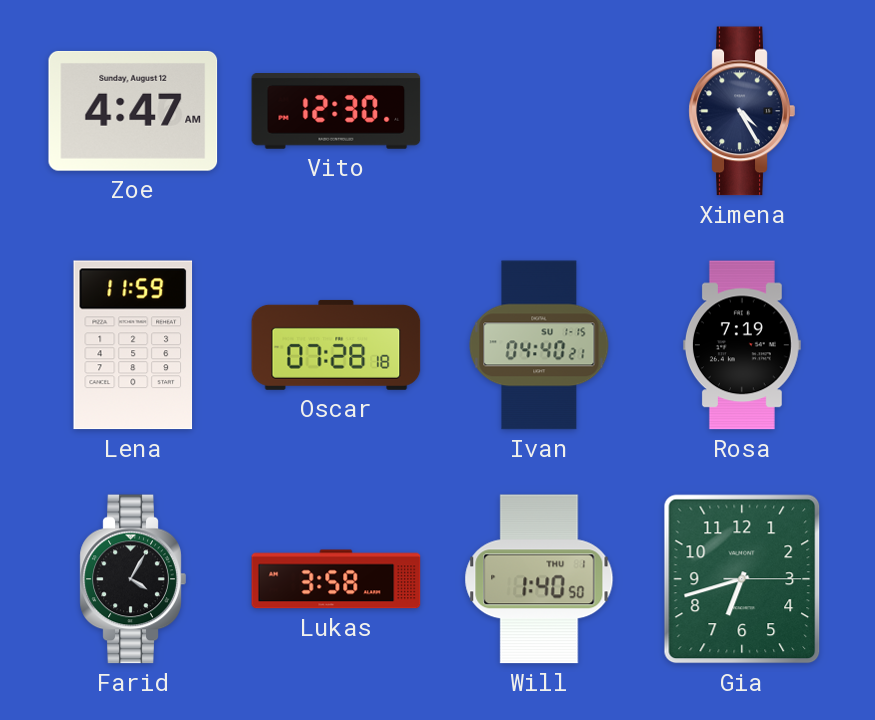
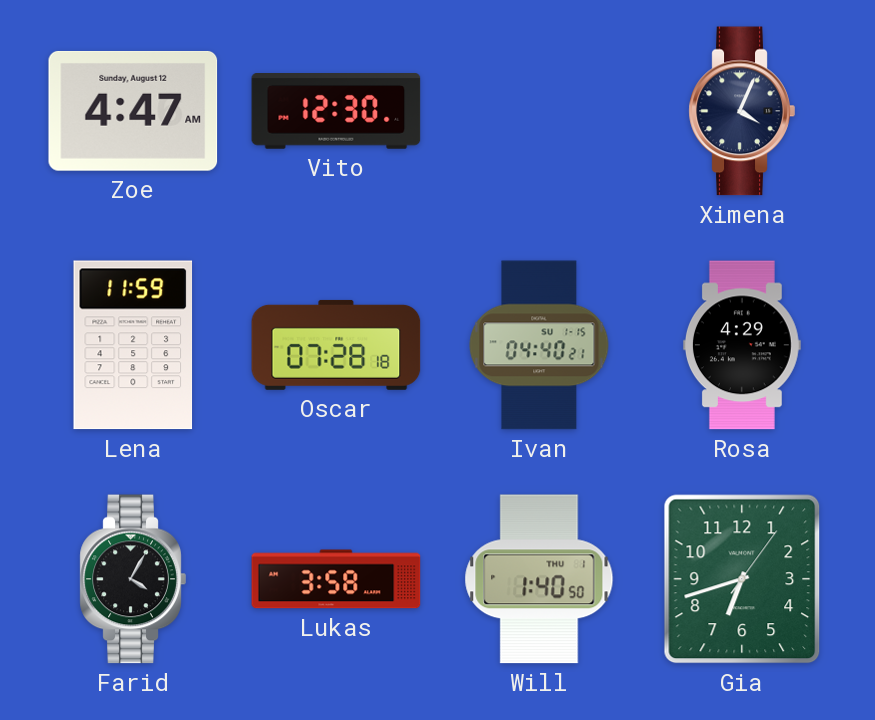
Ximena: 4:25 -> 4:04 (742, 111)
Rosa: 7:19 -> 4:29 (742, 345)
Gia: 6:42:15 -> 6:42:06 (742, 579)
